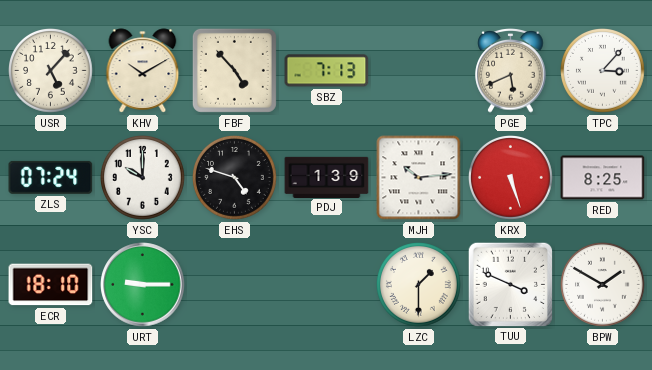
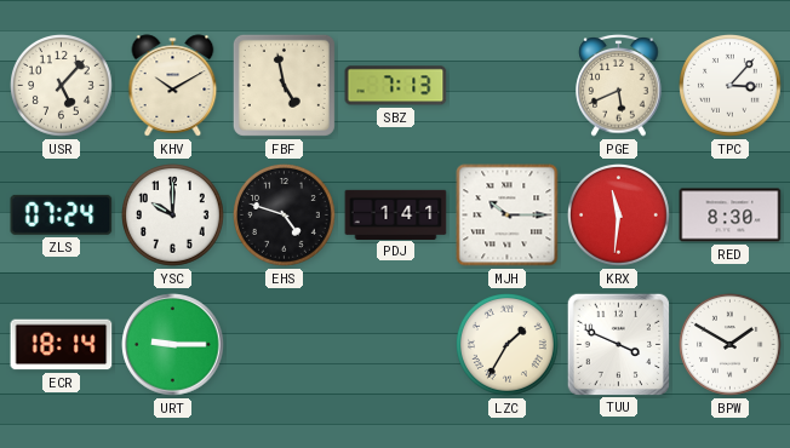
FBF: 4:53 -> 4:58 (284, 85)
PDJ: 1:39 -> 1:41 (396, 214)
MJH: 10:14 -> 10:15 (508, 216)
KRX: 5:27 -> 11:31 (619, 216)
RED: 8:25 -> 8:30 (731, 216)
ECR: 18:10 -> 18:14 (62, 345)
LZC: 1:30 -> 1:35 (508, 345)
